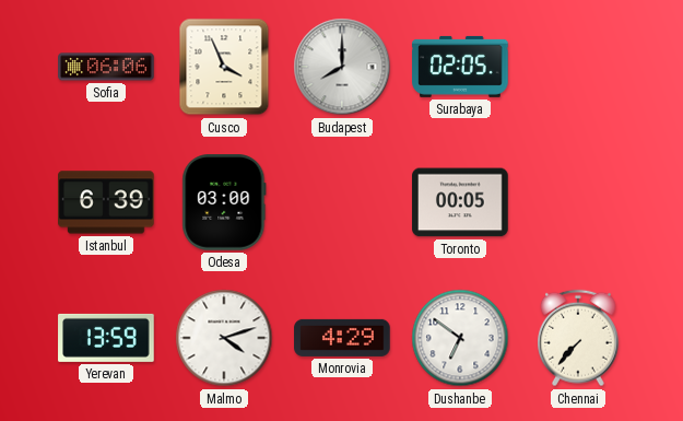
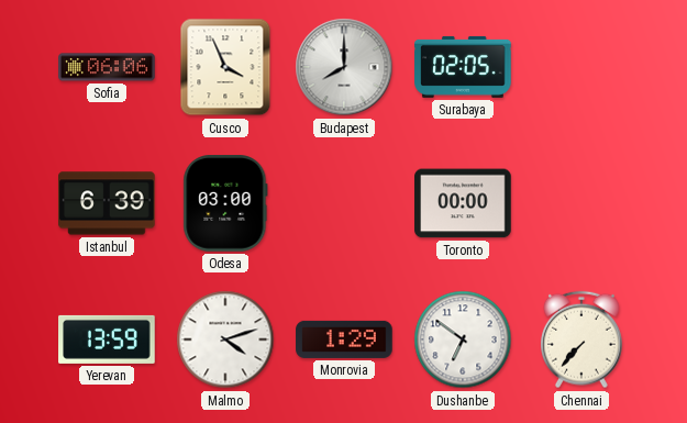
Toronto: 00:05 -> 00:00 (463, 203)
Monrovia: 4:29 -> 1:29 (344, 339)
